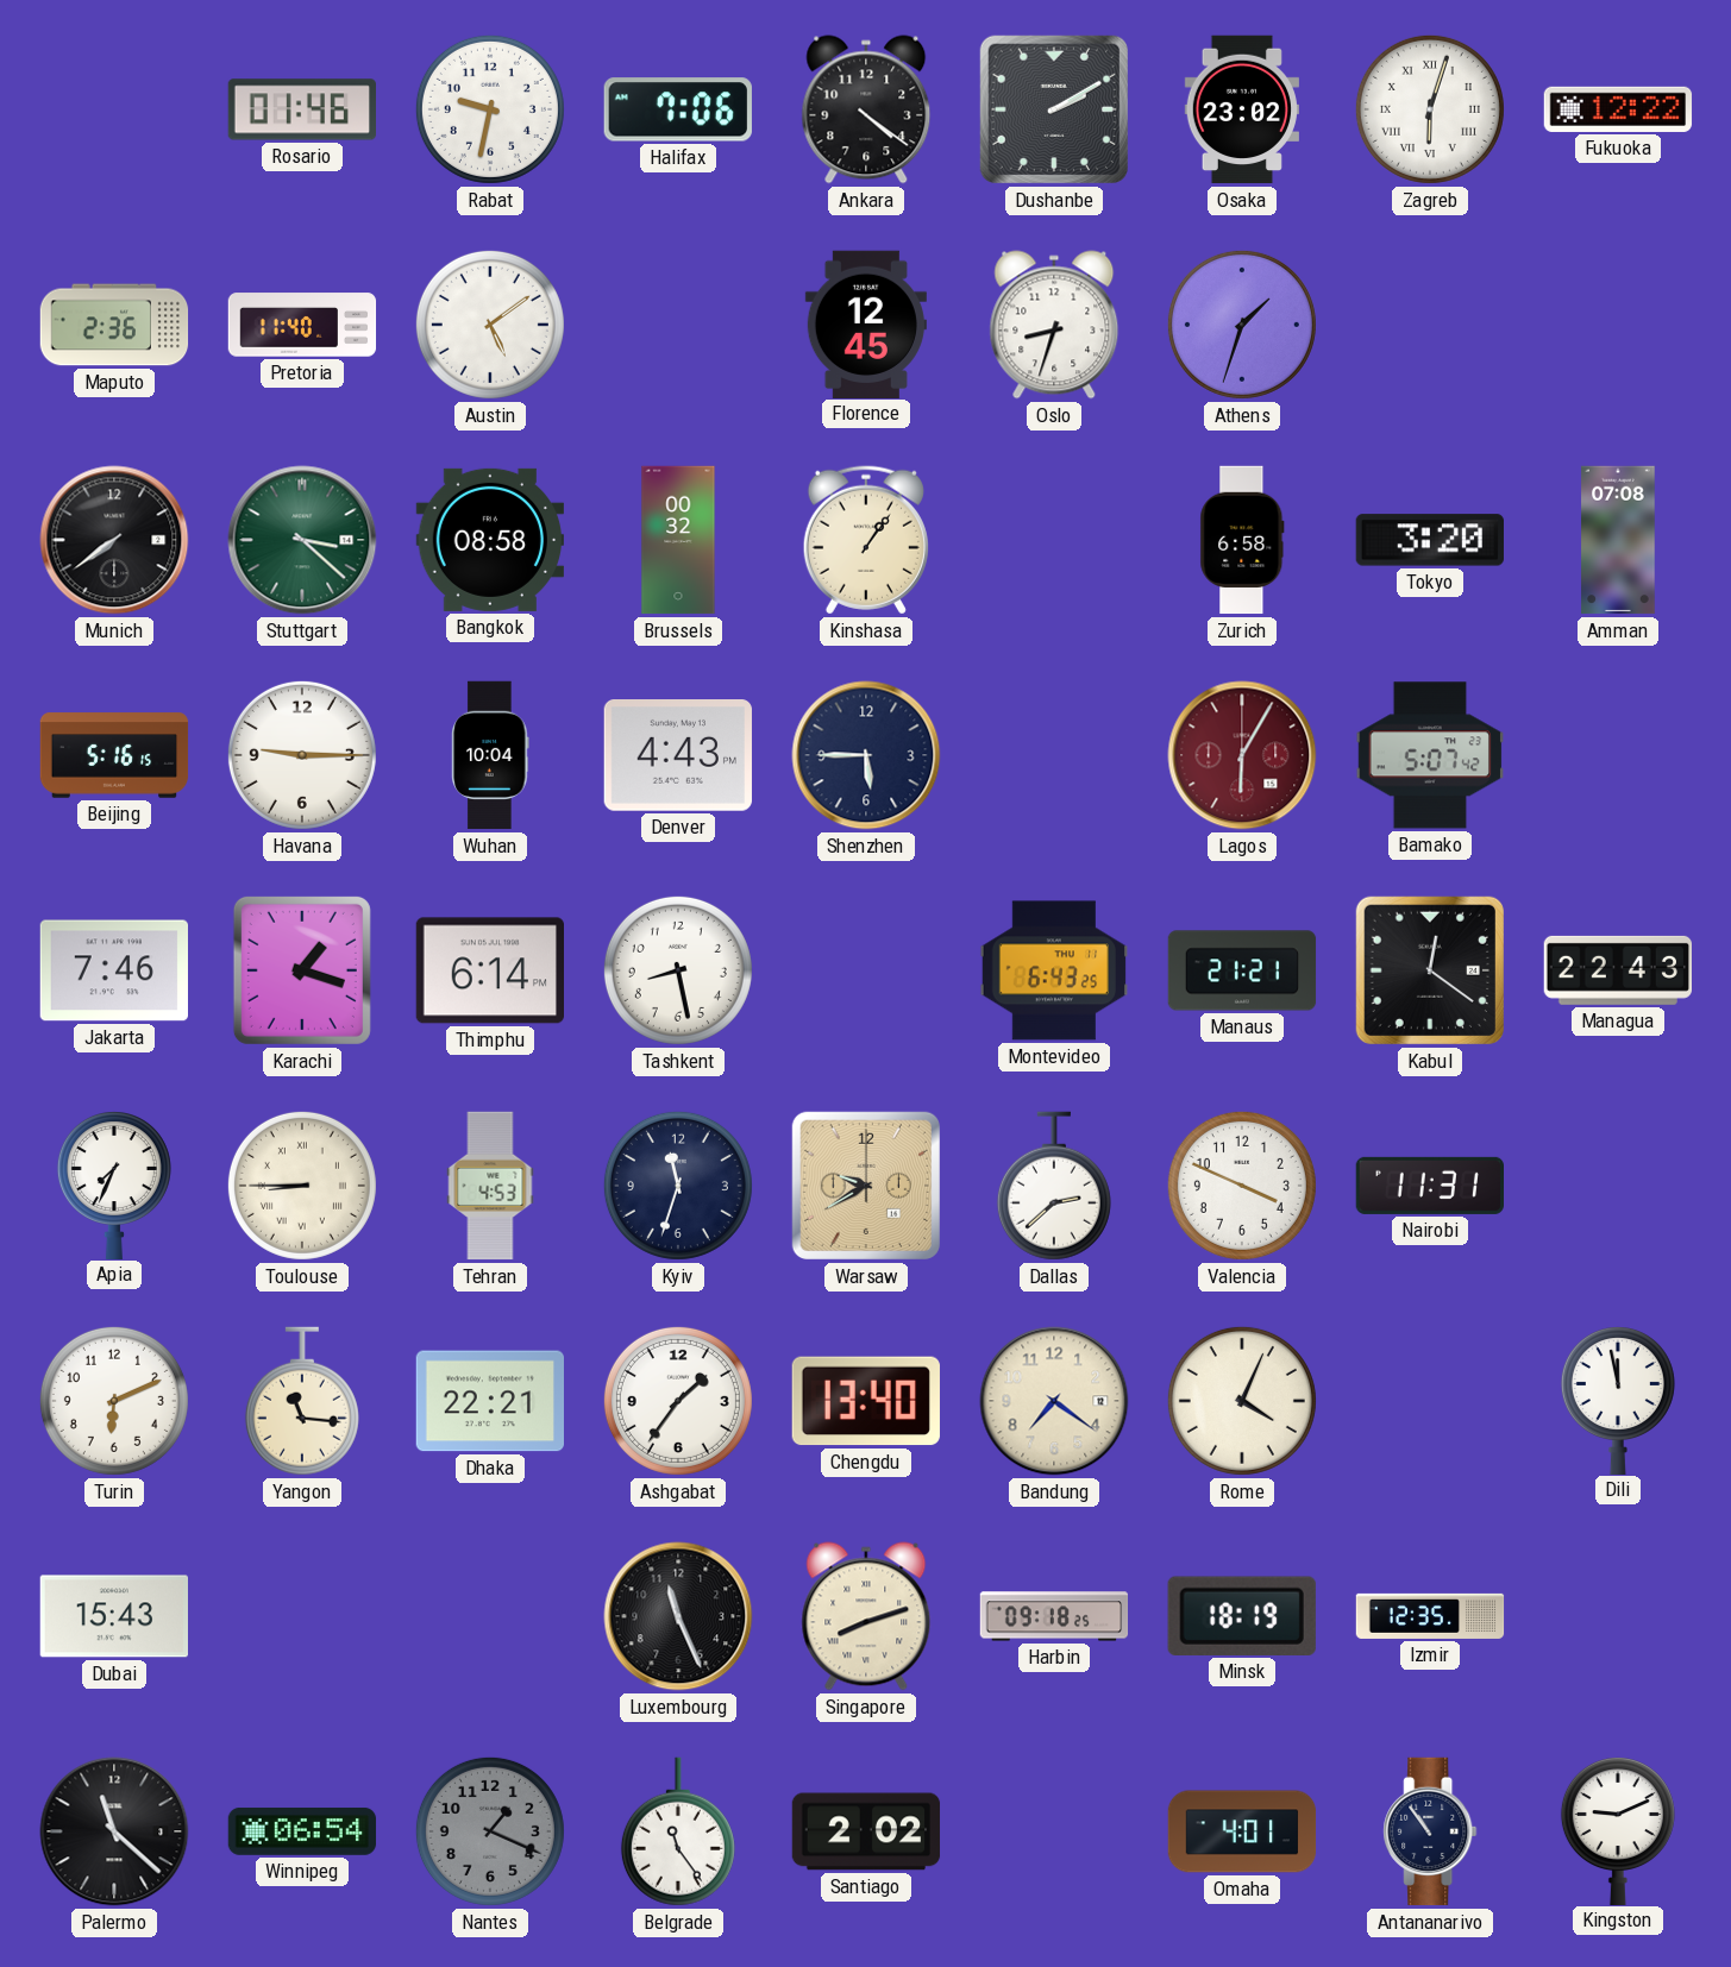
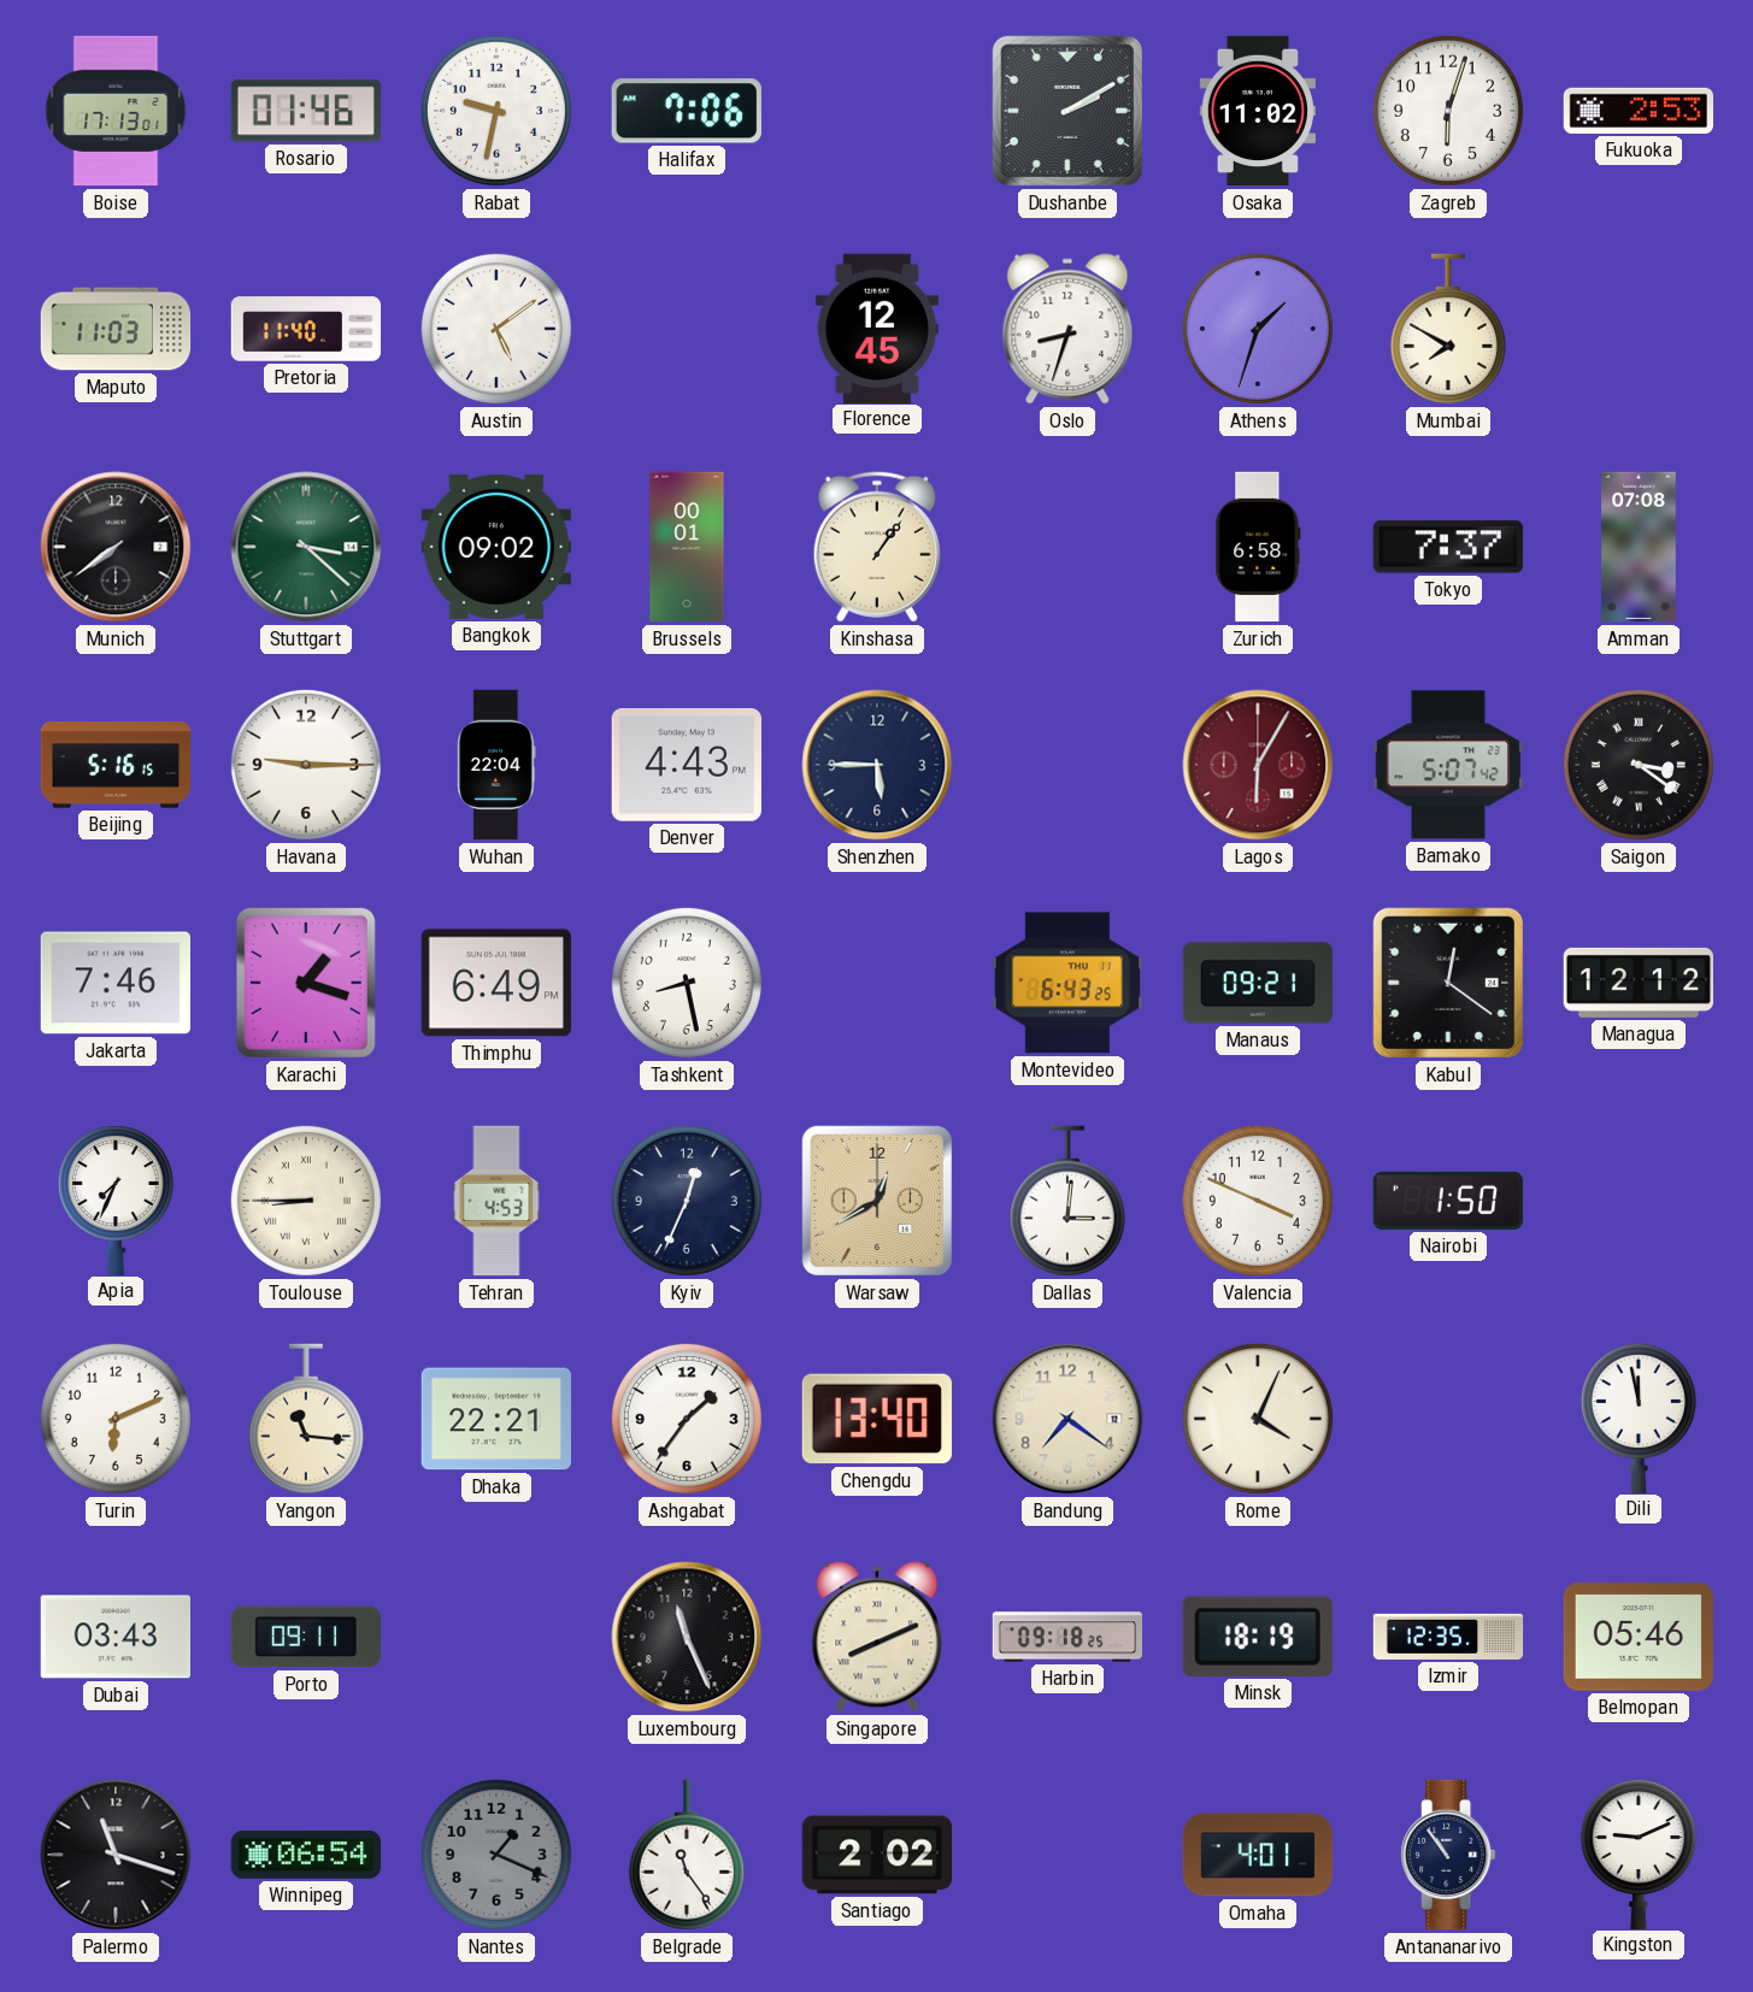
Boise: none -> 17:13 (116, 111)
Ankara: 4:21 -> none (866, 109)
Osaka: 23:02 -> 11:02 (1258, 111)
Zagreb numerals: Roman -> Arabic (1448, 111)
Fukuoka: 12:22 -> 2:53 (1639, 111)
Maputo: 2:36 -> 11:03 (116, 329)
Mumbai: none -> 7:50 (1448, 329)
Bangkok: 08:58 -> 09:02 (495, 547)
Brussels: 00:32 -> 00:01 (687, 547)
Tokyo: 3:20 -> 7:37 (1448, 547)
Wuhan: 10:04 -> 22:04 (496, 765)
Saigon: none -> 3:21 (1639, 765)
Thimphu: 6:14 -> 6:49 (495, 983)
Manaus: 21:21 -> 09:21 (1258, 983)
Managua: 22:43 -> 12:12 (1637, 983)
Kyiv: 11:33 -> 12:34 (687, 1201)
Warsaw: 9:40 -> 12:40 (877, 1201)
Dallas: 2:38 -> 3:01 (1067, 1201)
Nairobi: 11:31 -> 1:50 (1447, 1201)
Dubai: 15:43 -> 03:43 (114, 1637)
Porto: none -> 09:11 (305, 1637)
Singapore: 8:12 -> 8:11 (877, 1637)
Belmopan: none -> 05:46 (1637, 1638)
Palermo: 11:22 -> 11:18 (116, 1855)
